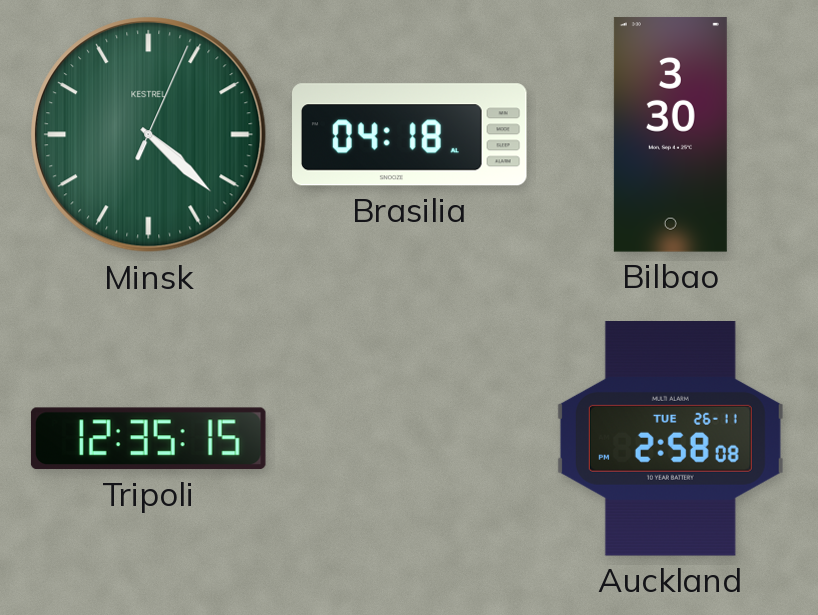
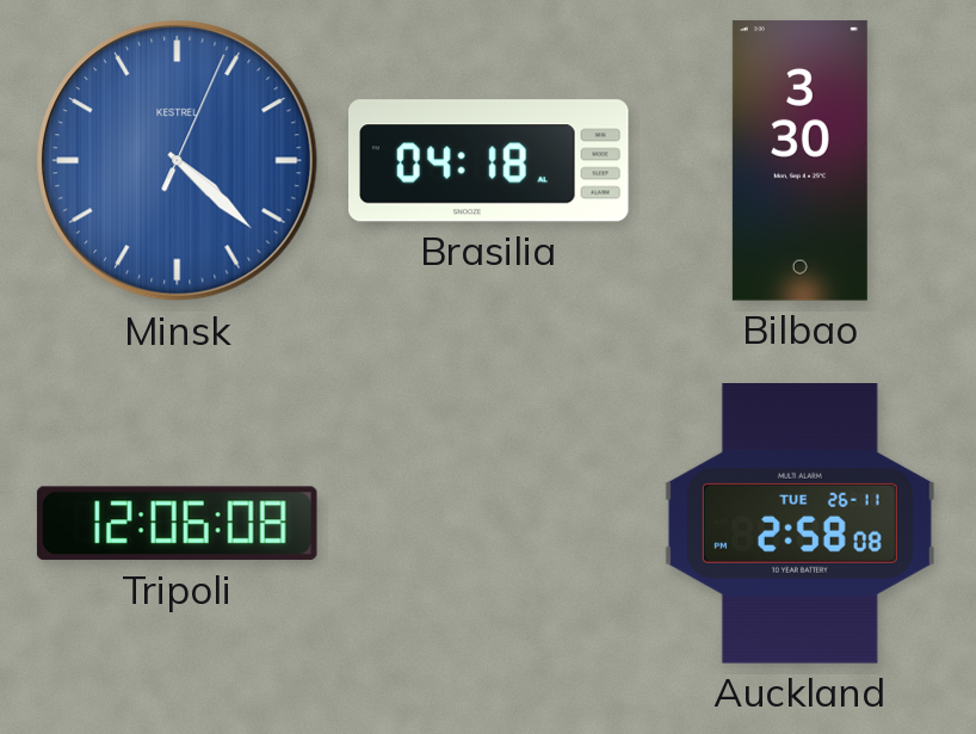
Minsk dial: green -> blue (178, 161)
Tripoli: 12:35 -> 12:06 (177, 524)
